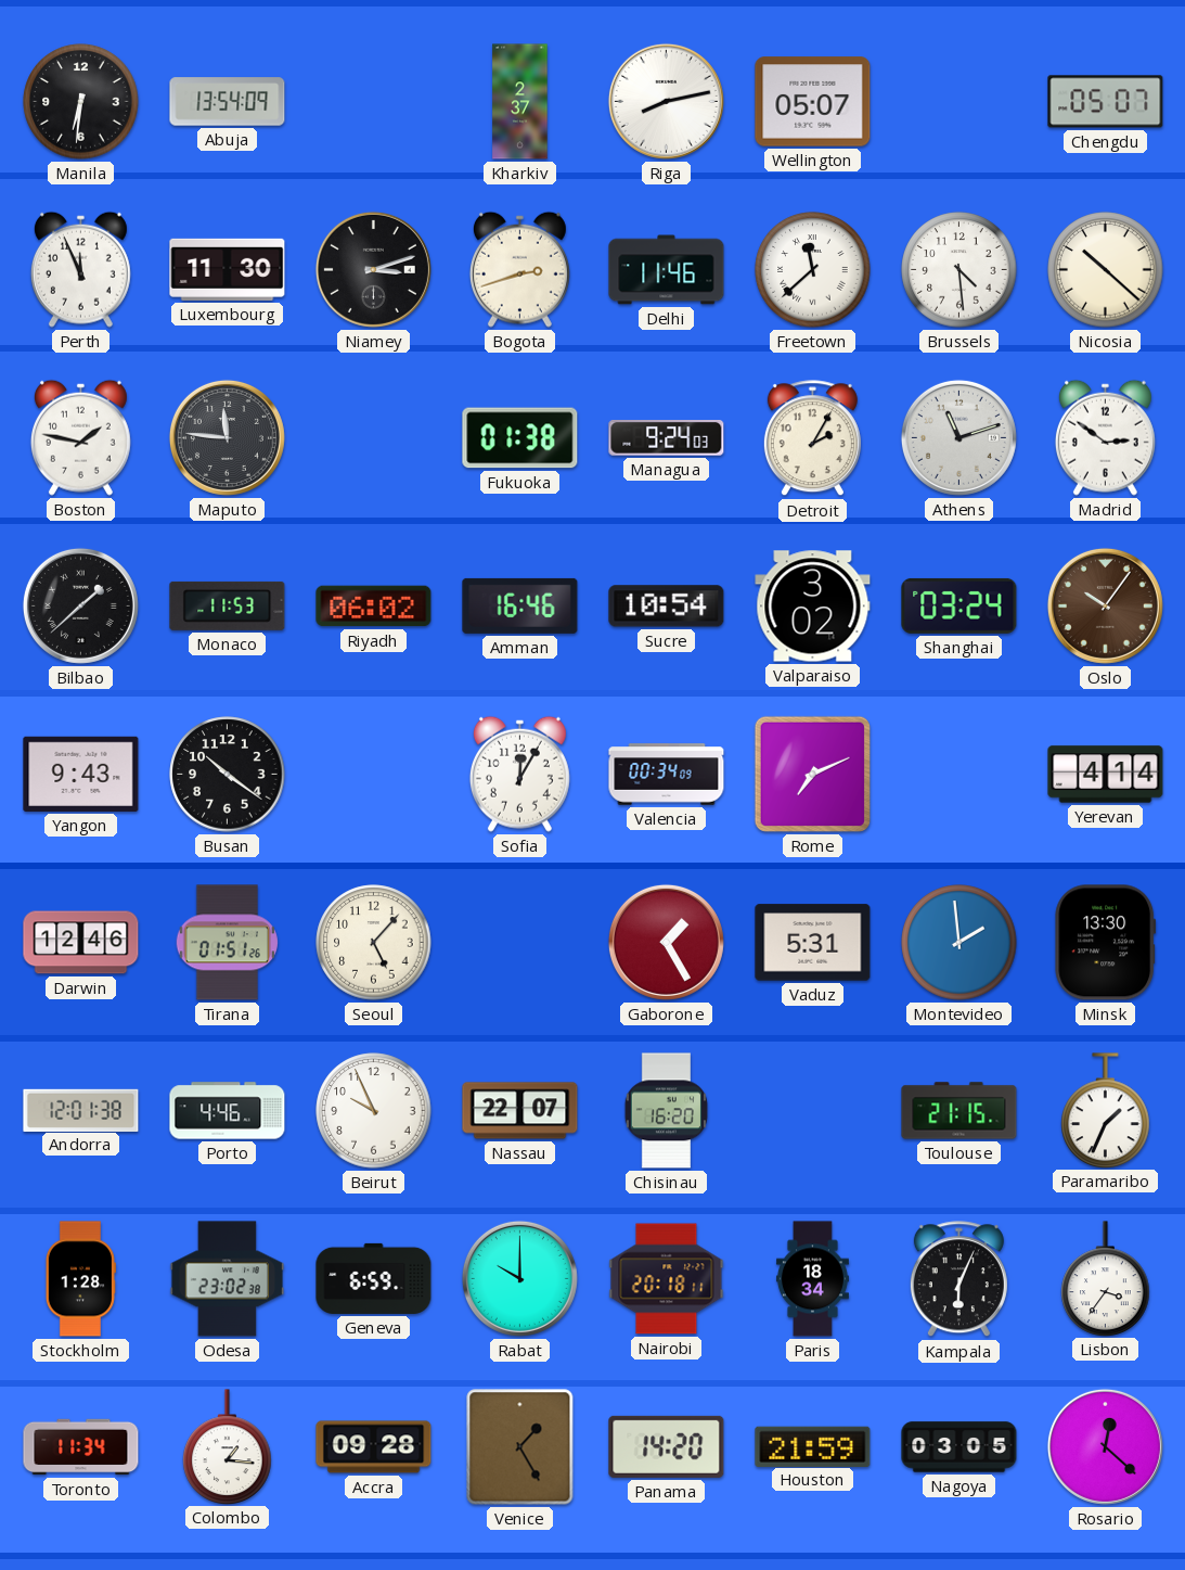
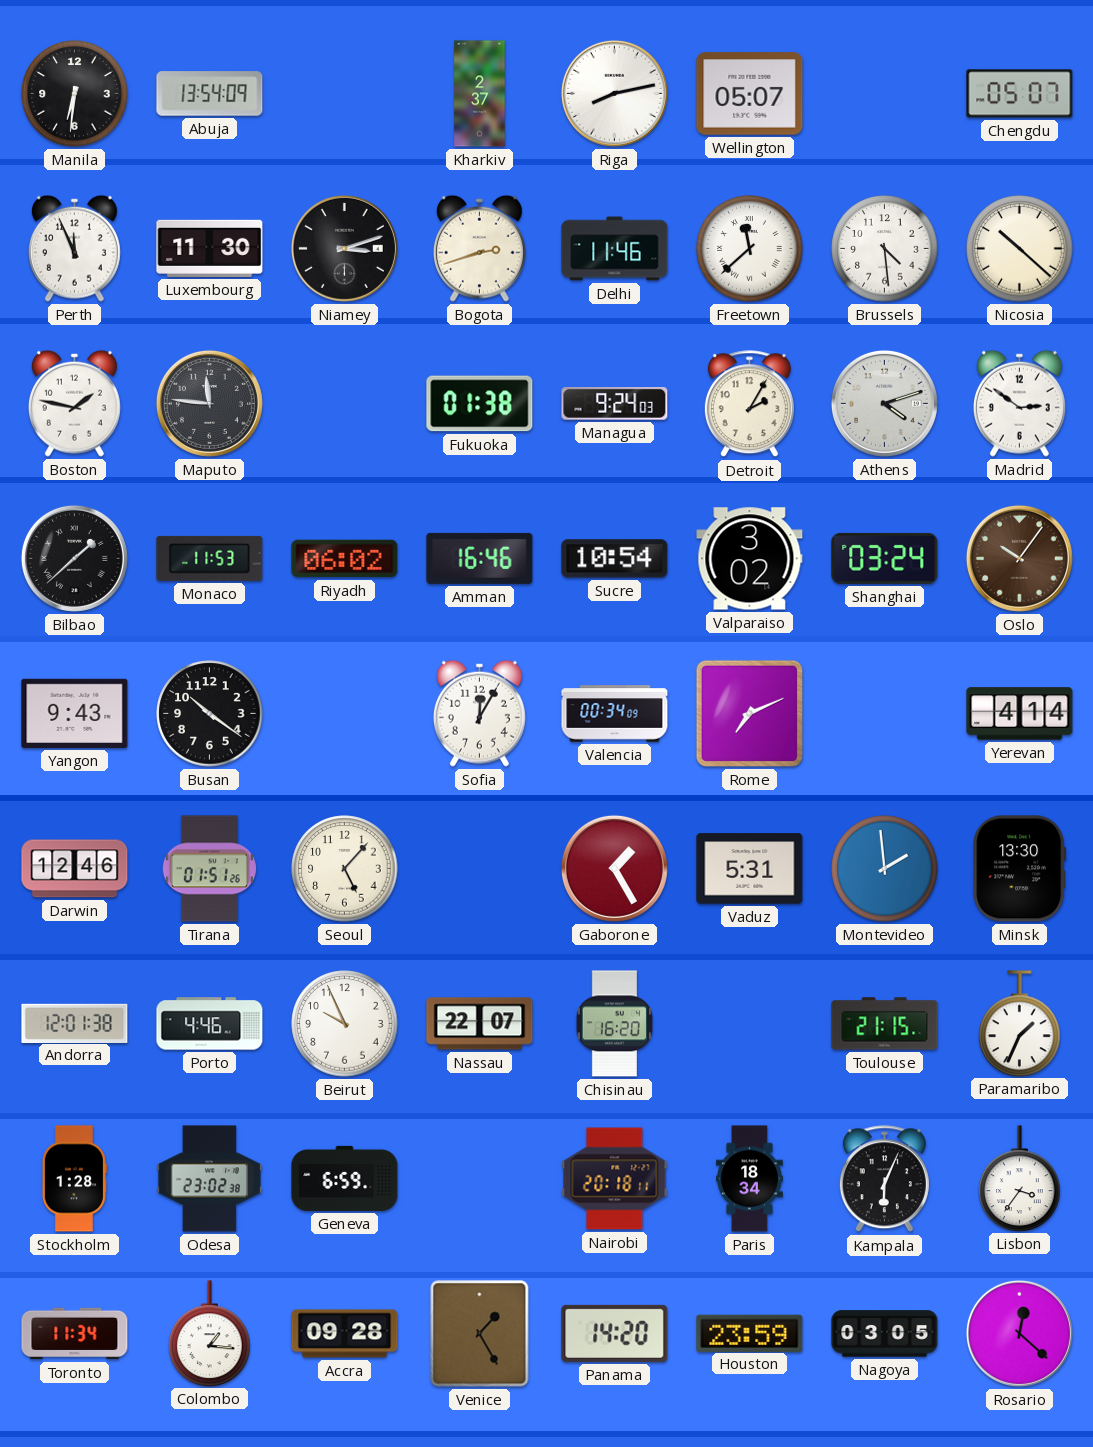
Athens: 11:12 -> 4:12 (884, 403)
Rabat: 10:00 -> none (519, 1278)
Houston: 21:59 -> 23:59 (750, 1333)
